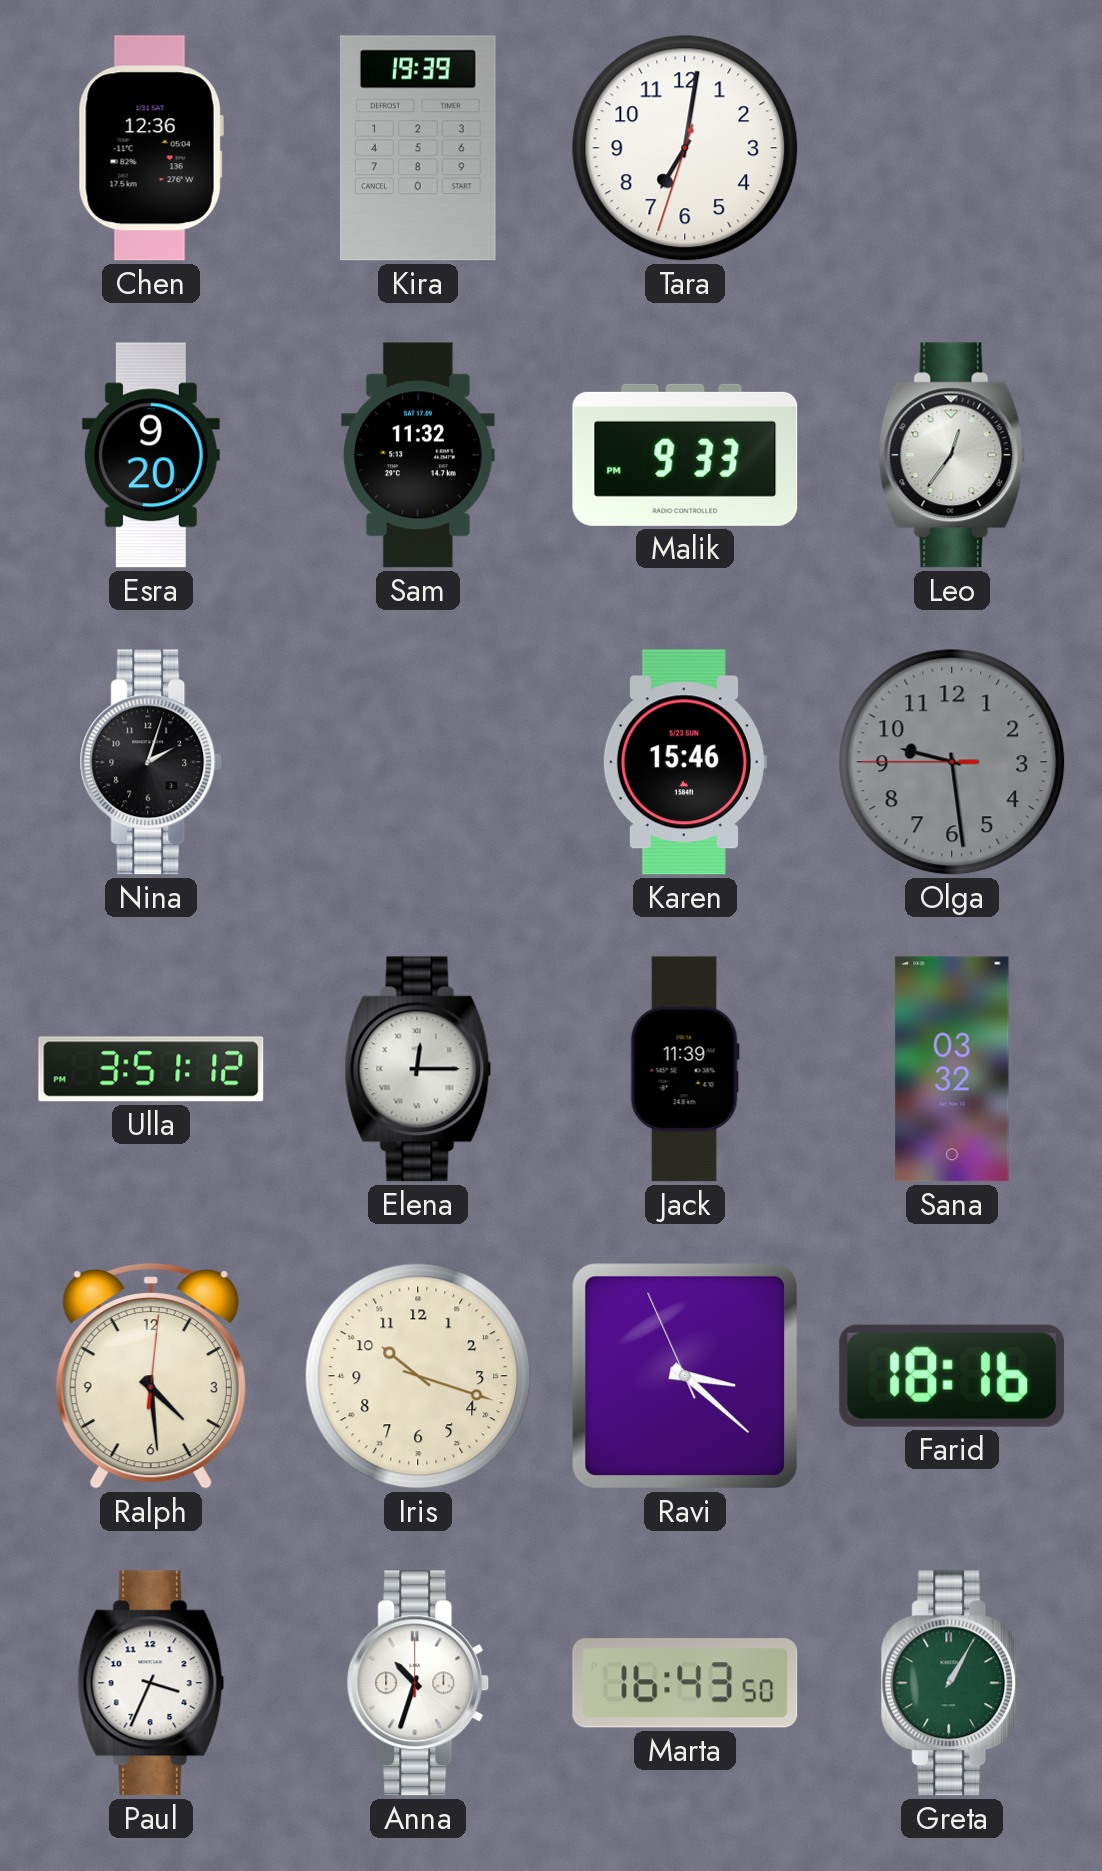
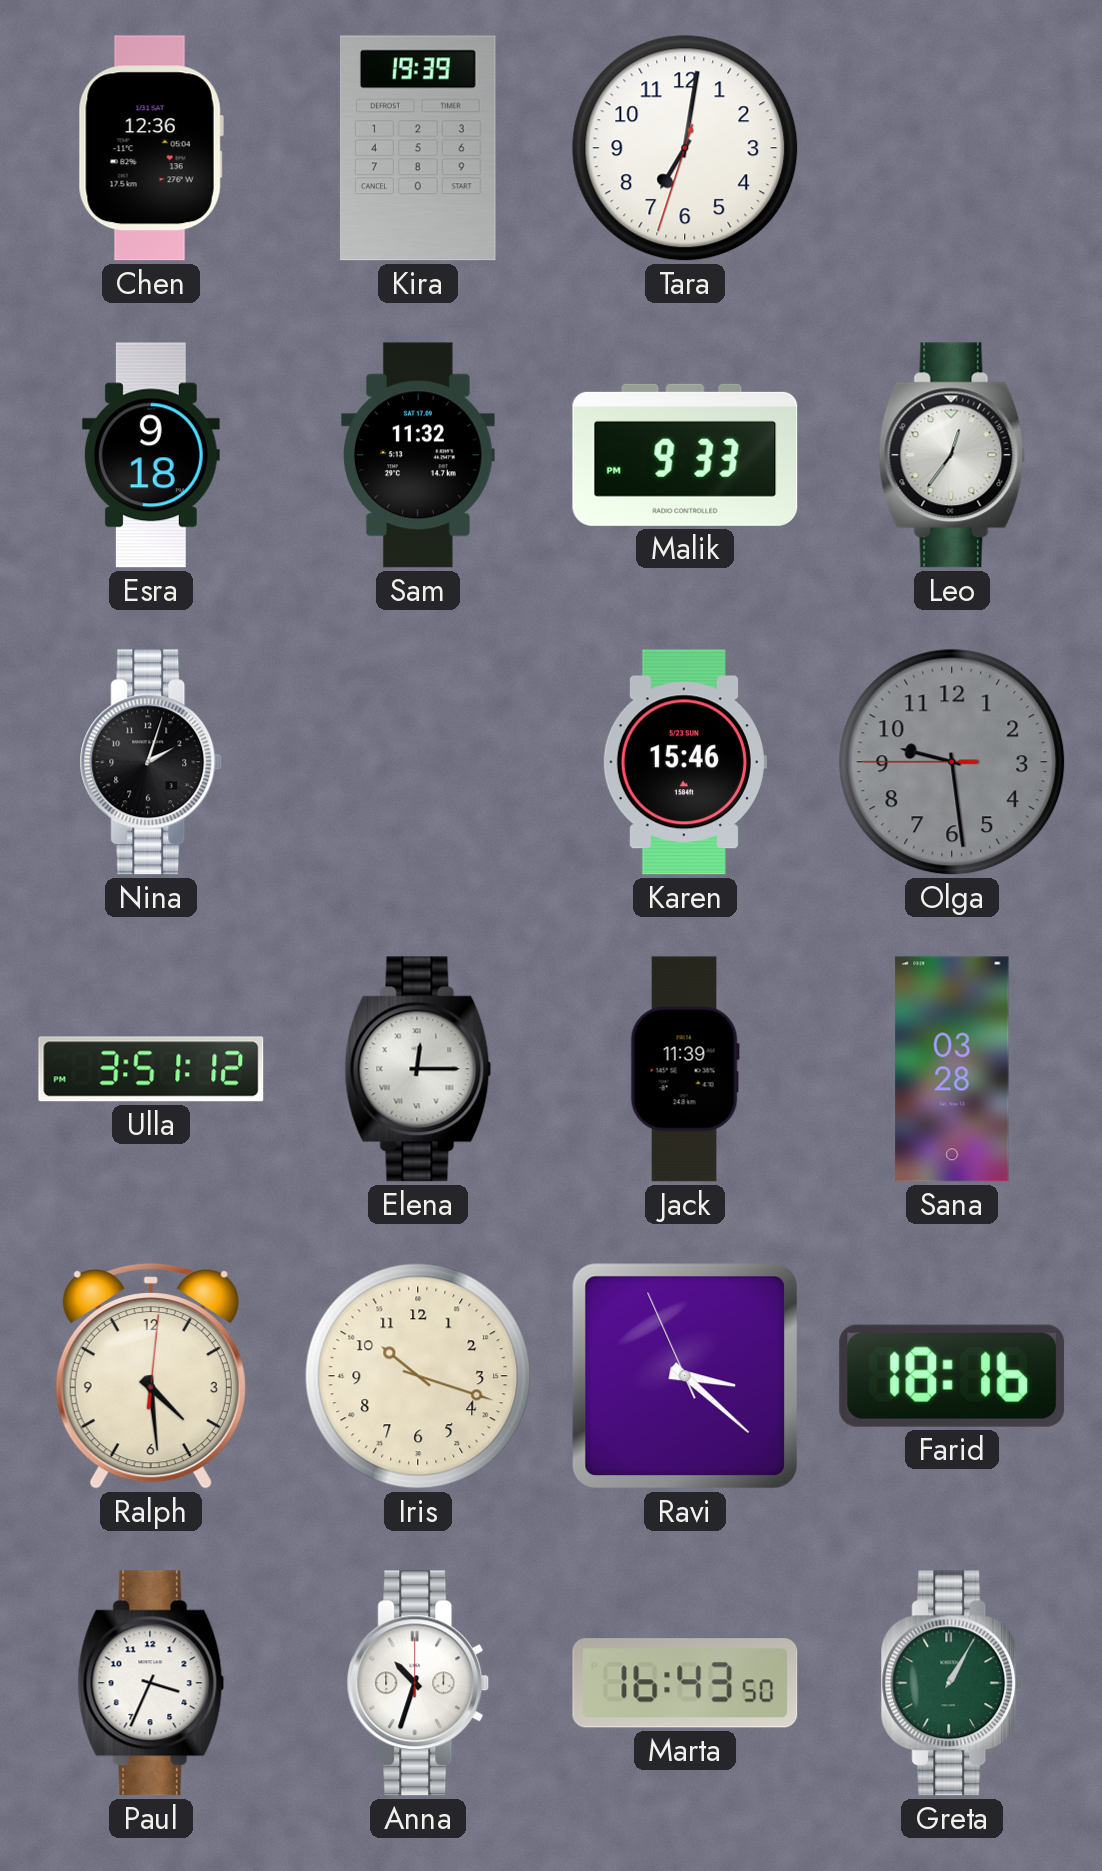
Esra: 9:20 -> 9:18 (151, 455)
Sana: 03:32 -> 03:28 (952, 1069)
